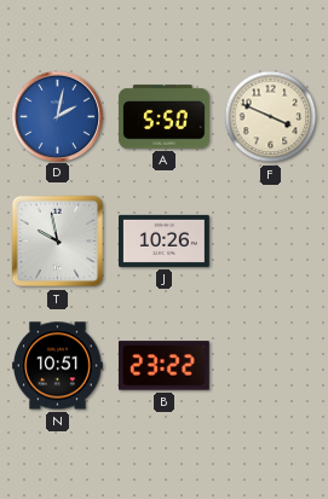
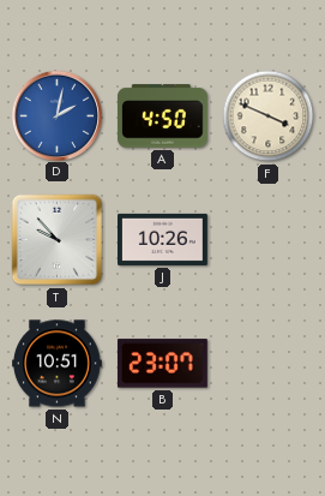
A: 5:50 -> 4:50 (162, 116)
T: 9:58 -> 9:53 (58, 240)
B: 23:22 -> 23:07 (162, 364)
